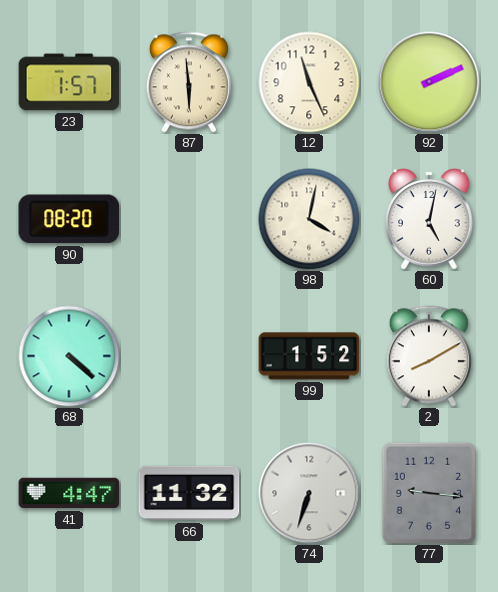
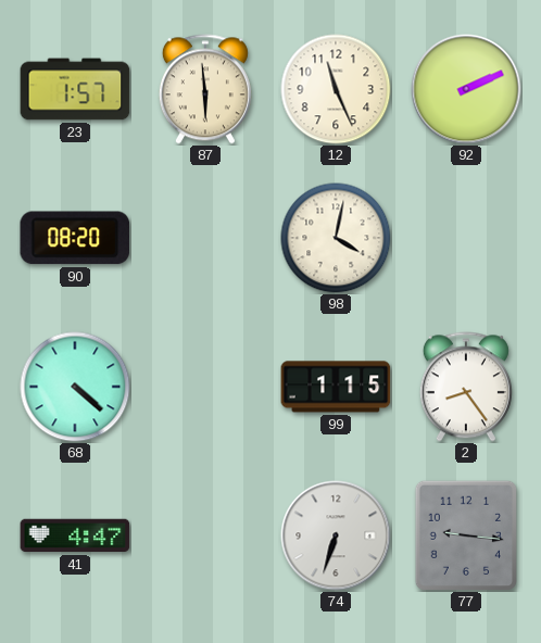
60: 5:02 -> none (430, 219)
99: 1:52 -> 1:15 (336, 387)
2: 8:10 -> 8:24 (466, 387)
66: 11:32 -> none (189, 493)
